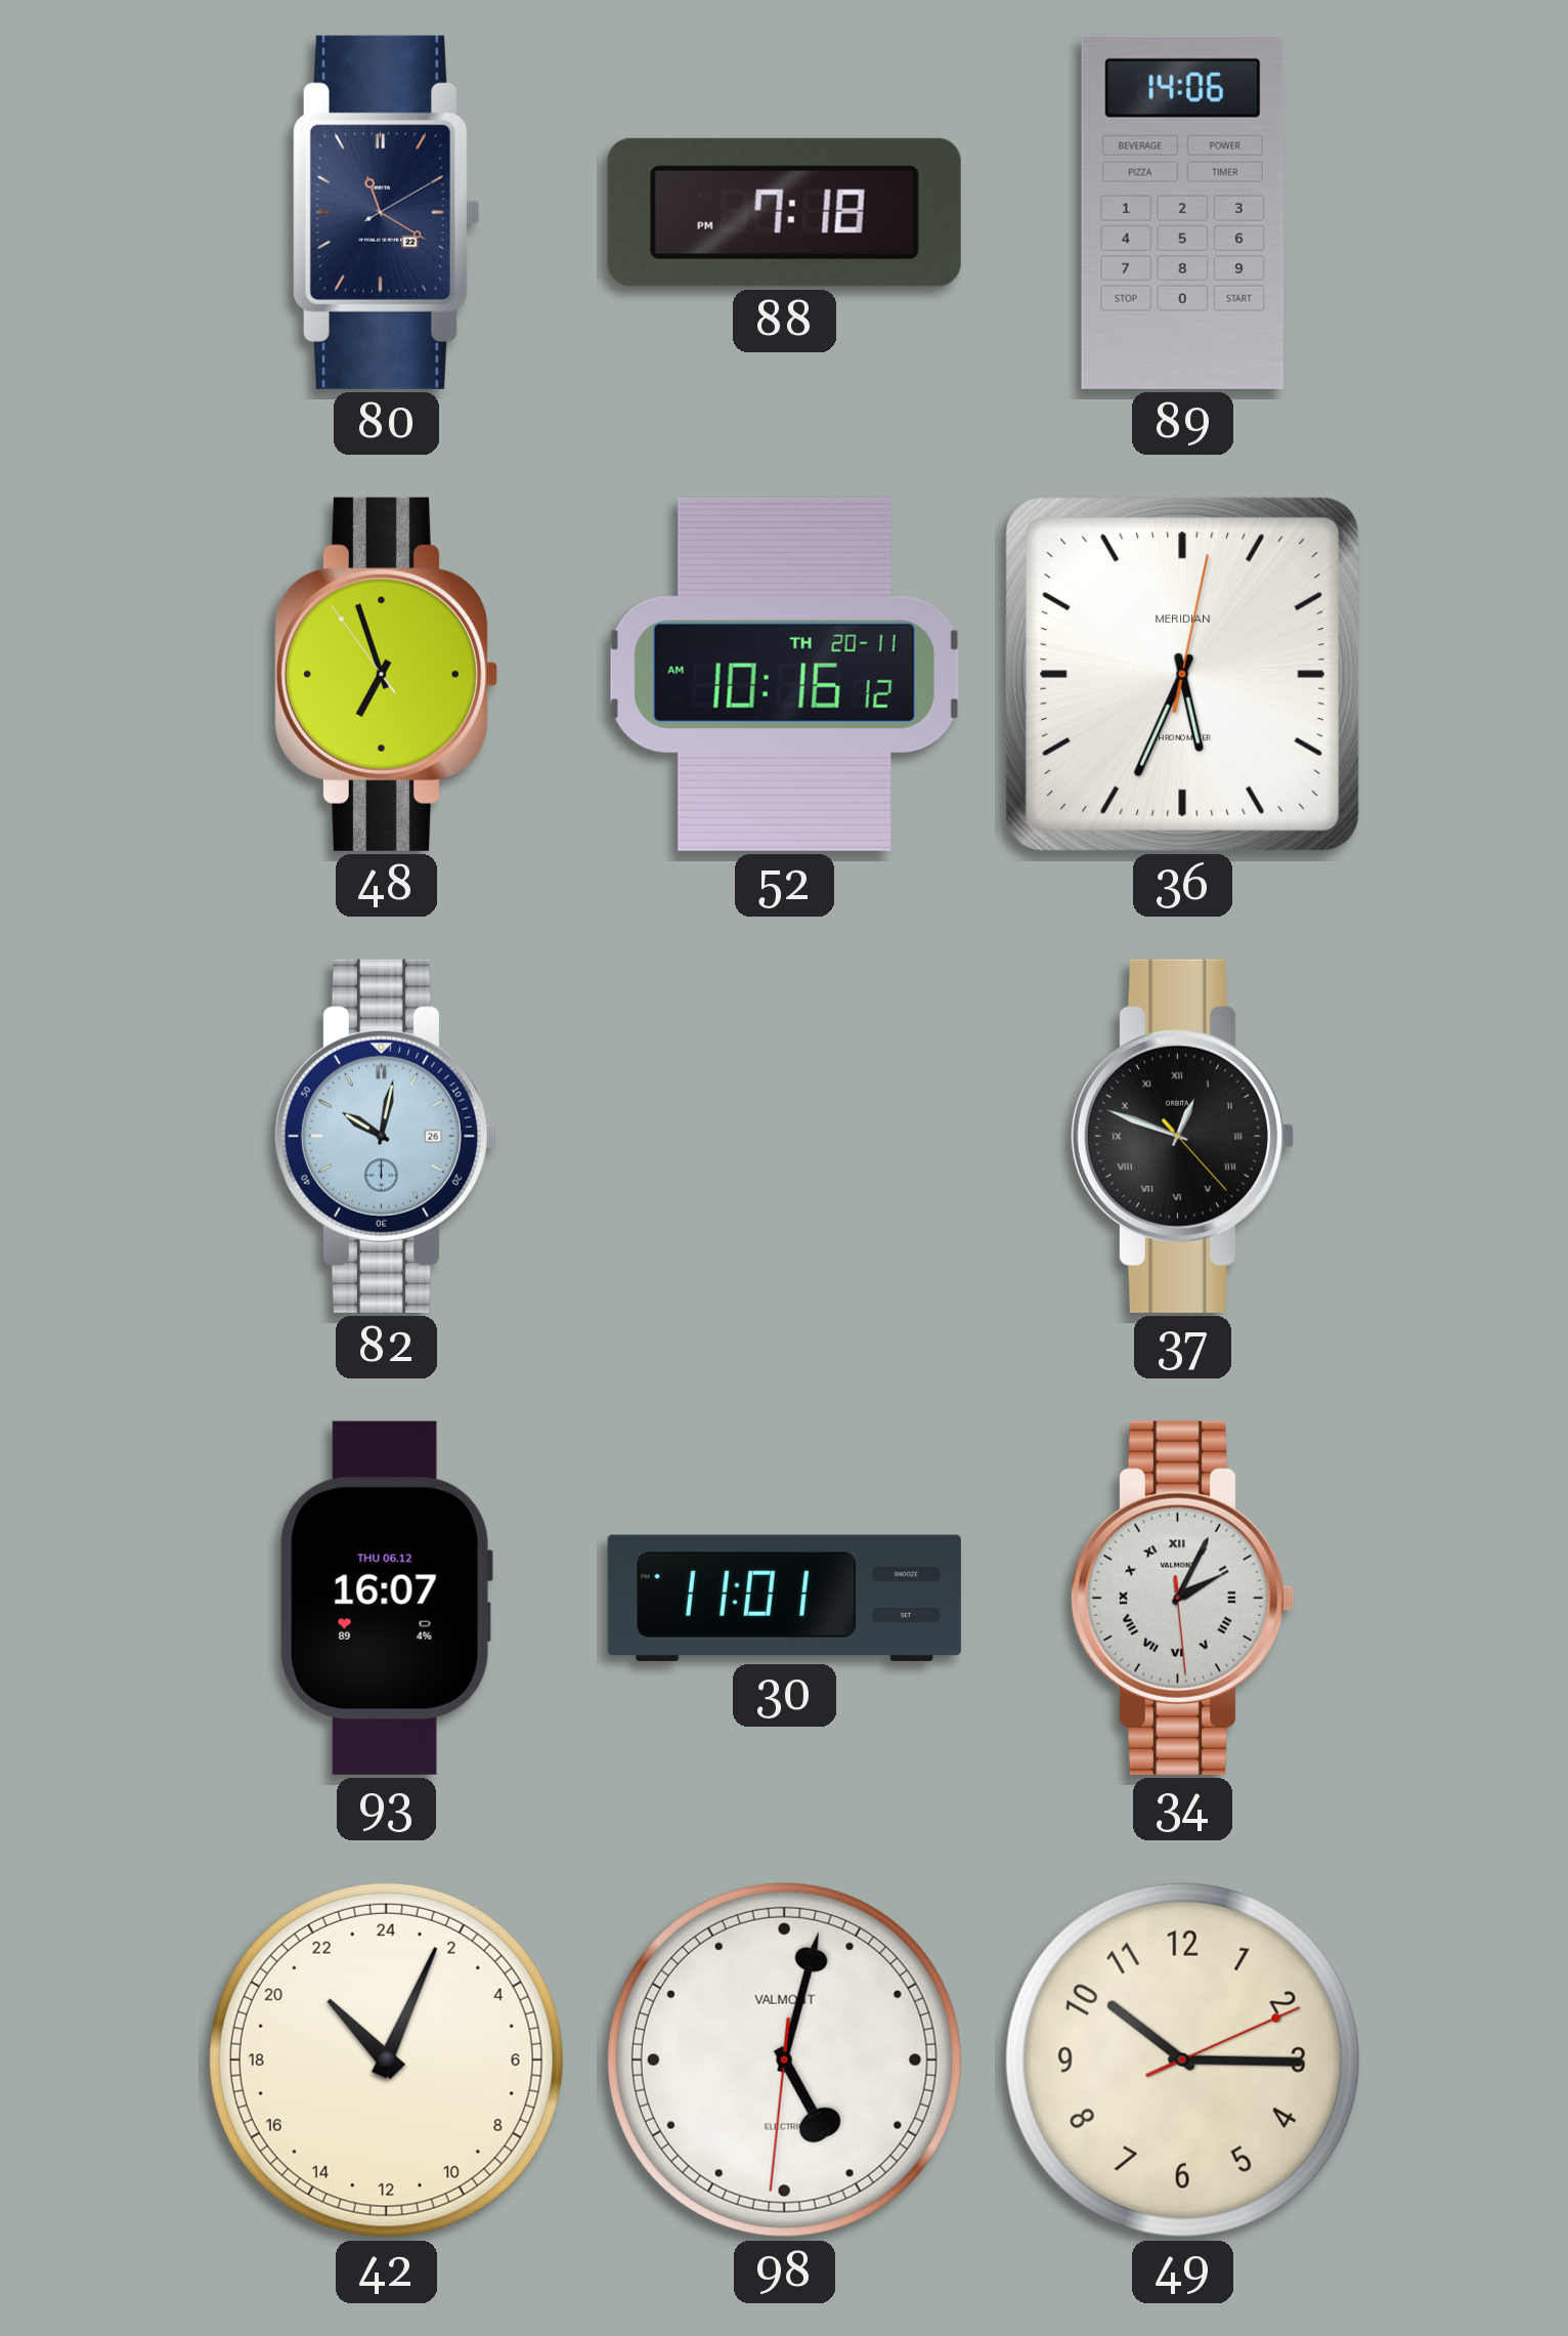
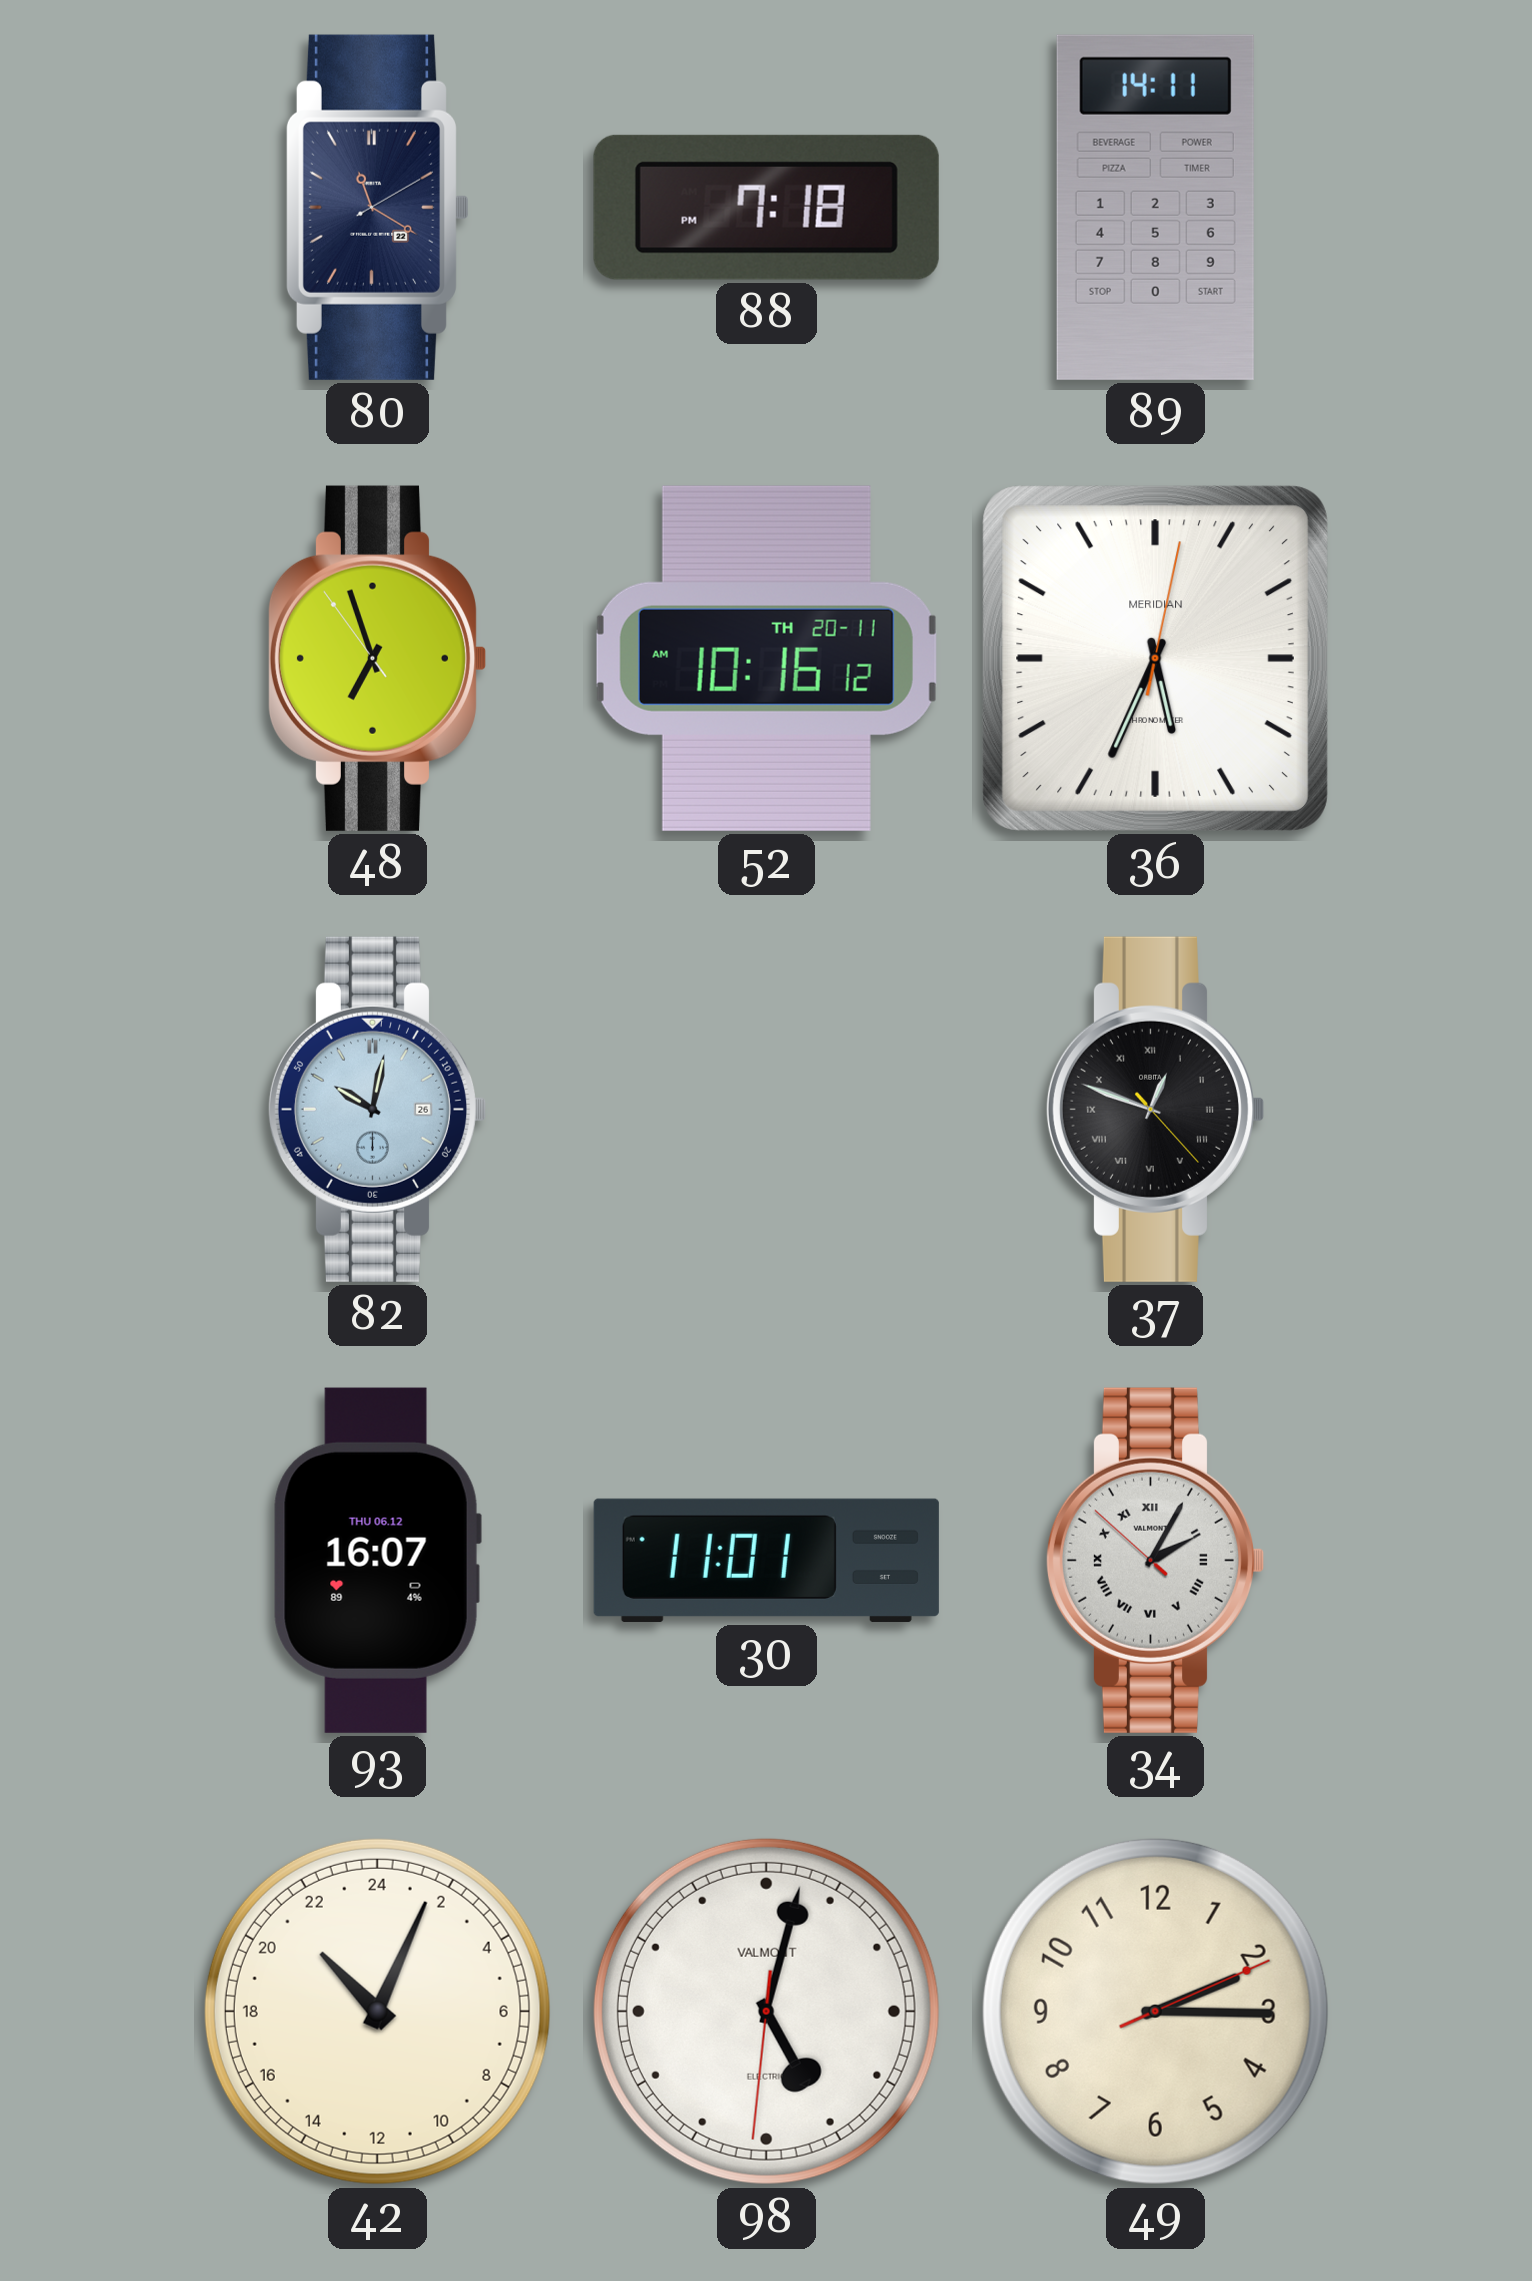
89: 14:06 -> 14:11 (1155, 207)
34: 2:04:29 -> 2:04:52 (1154, 1560)
49: 10:15 -> 2:15 (1155, 2011)
